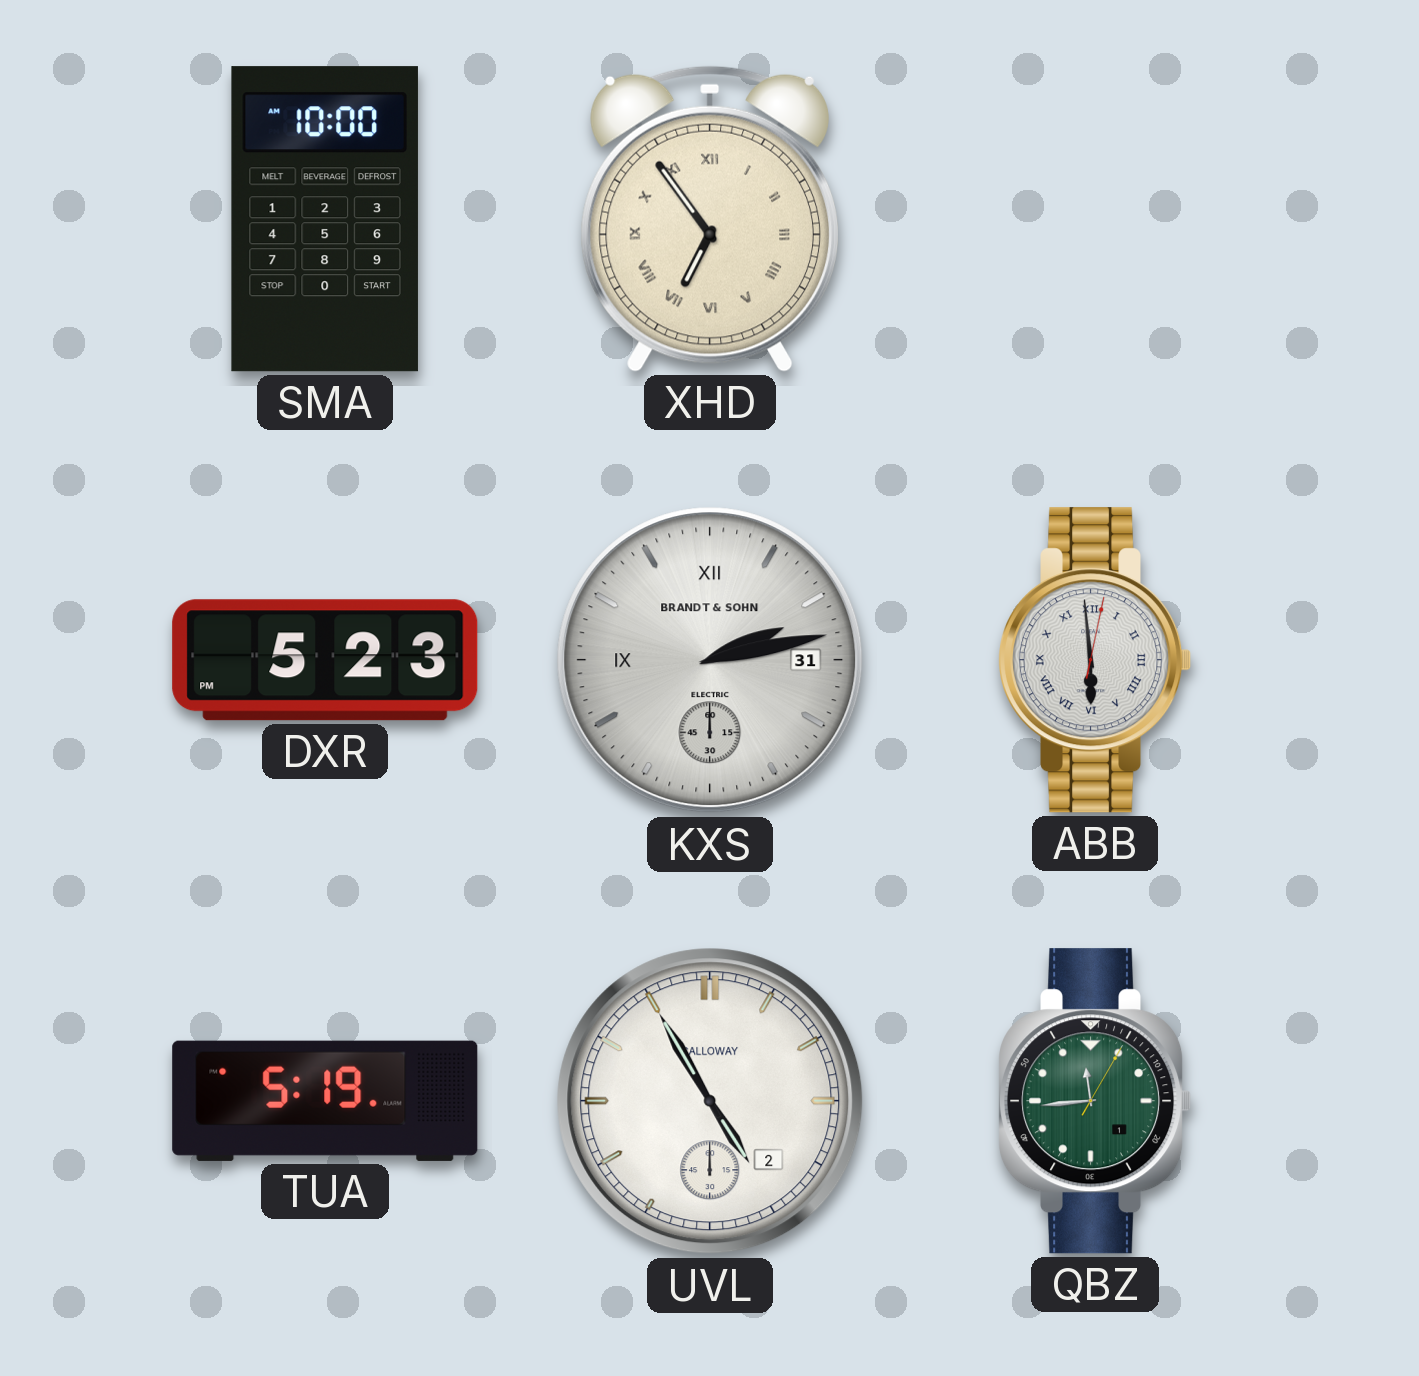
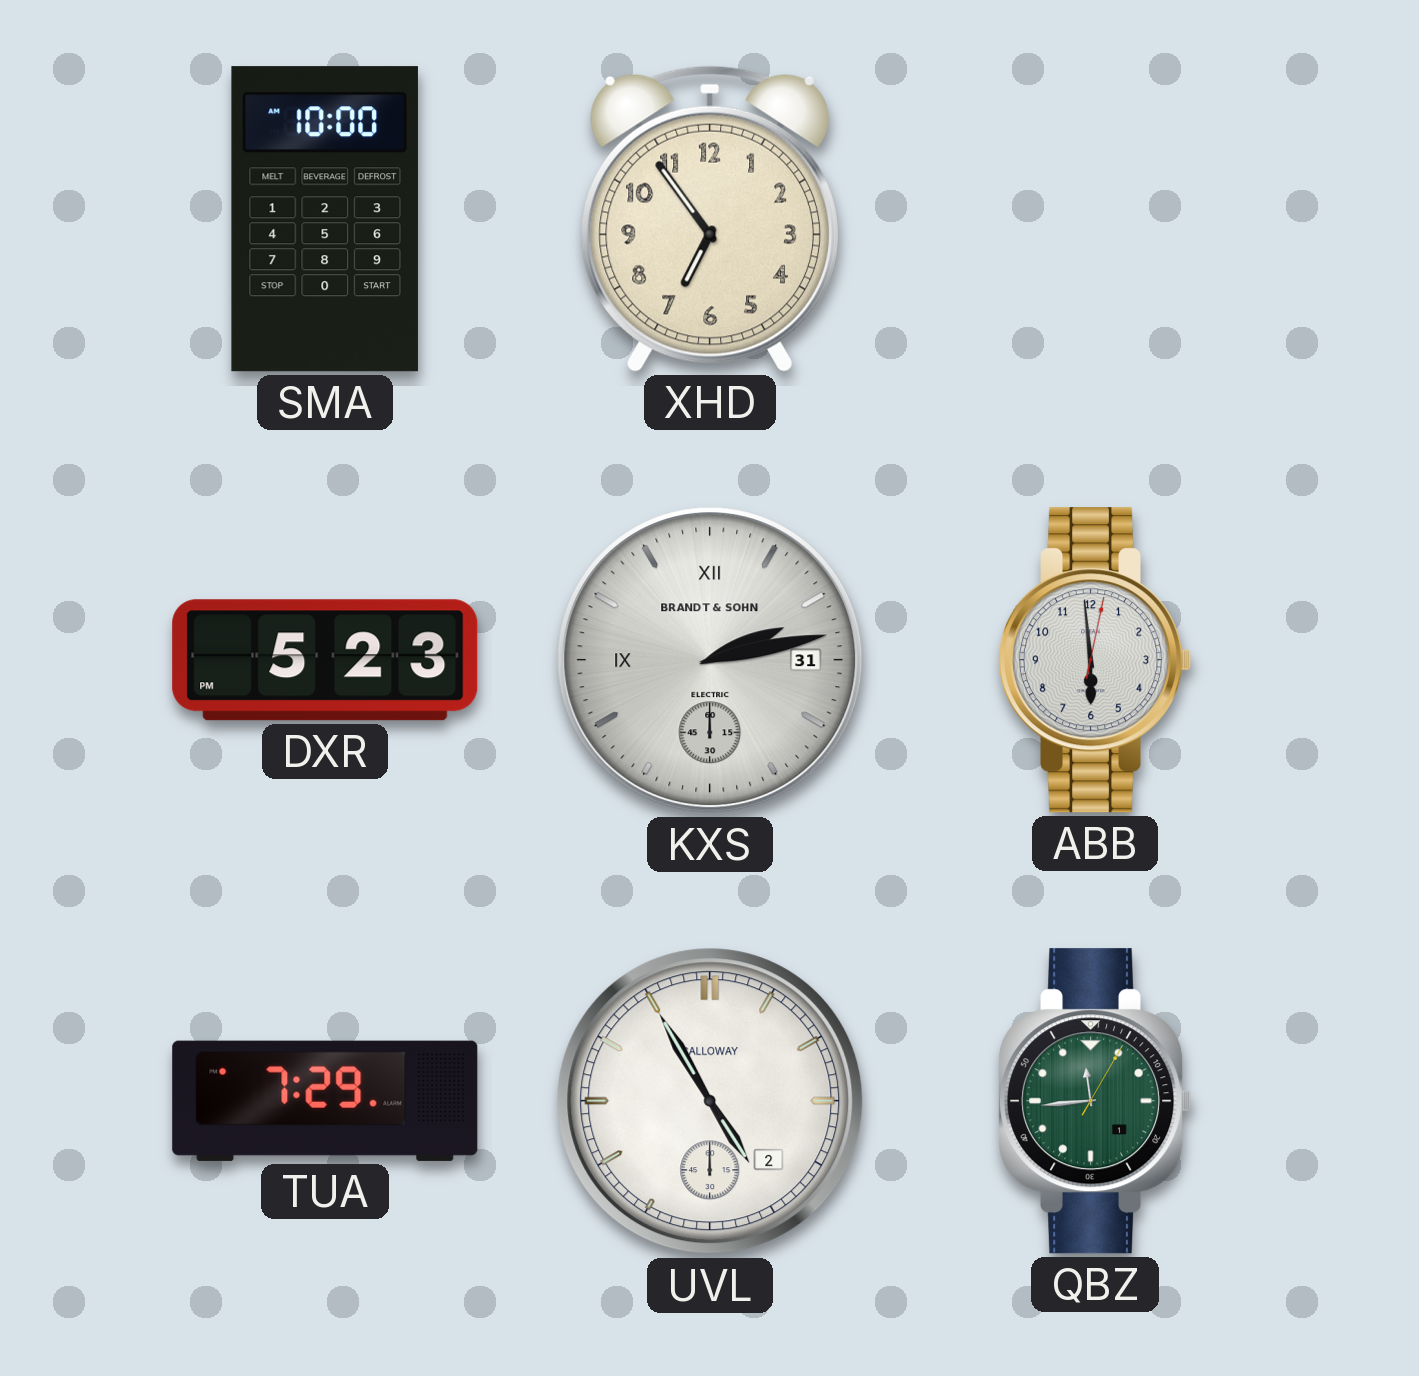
XHD numerals: Roman -> Arabic (710, 219)
ABB numerals: Roman -> Arabic (1096, 660)
TUA: 5:19 -> 7:29 (325, 1101)
